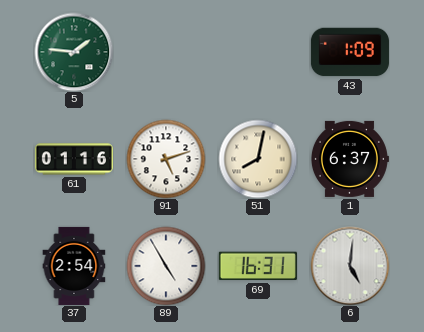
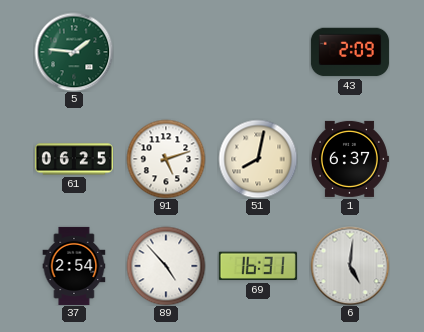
43: 1:09 -> 2:09 (350, 52)
61: 01:16 -> 06:25 (74, 159)
89: 4:55 -> 4:53 (166, 266)
